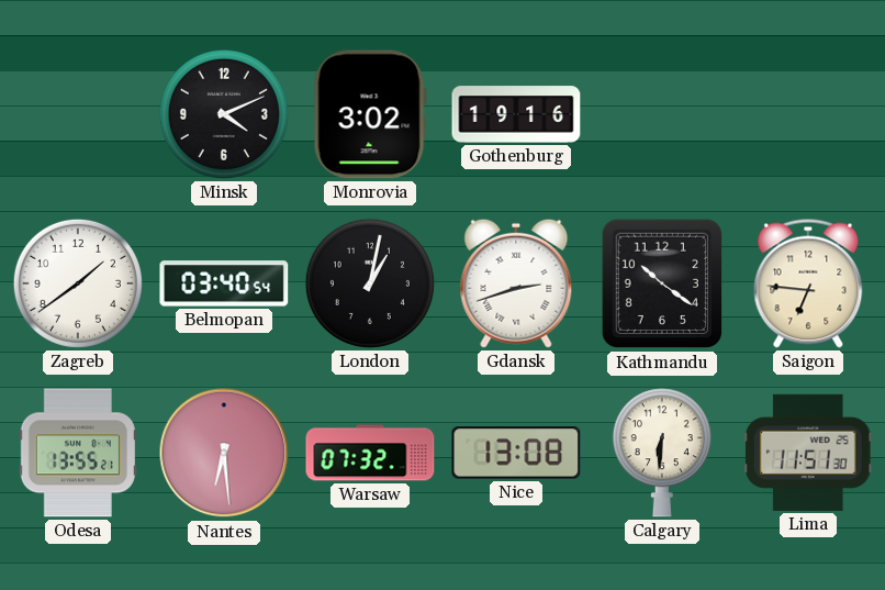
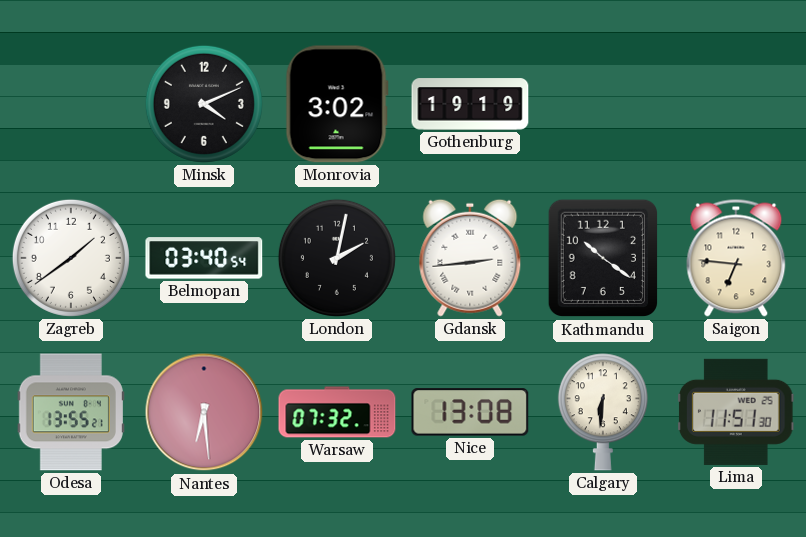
Gothenburg: 19:16 -> 19:19 (470, 104)
London: 1:02 -> 2:02 (337, 258)
Gdansk: 2:42 -> 2:44 (470, 258)
